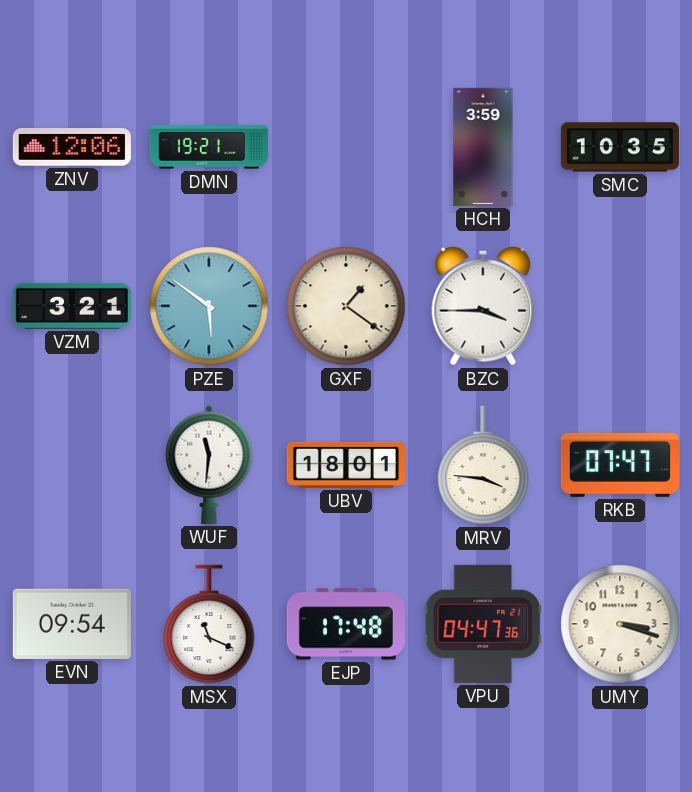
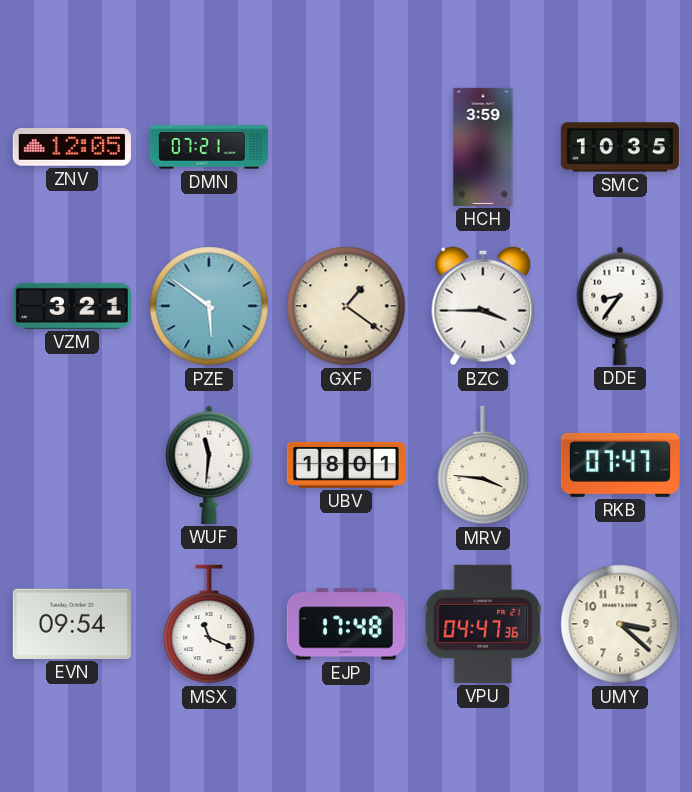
ZNV: 12:06 -> 12:05 (72, 147)
DMN: 19:21 -> 07:21 (209, 147)
DDE: none -> 8:36 (620, 306)
UMY: 3:18 -> 3:22 (620, 624)
